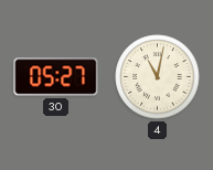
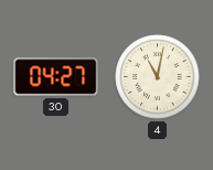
30: 05:27 -> 04:27 (56, 77)
